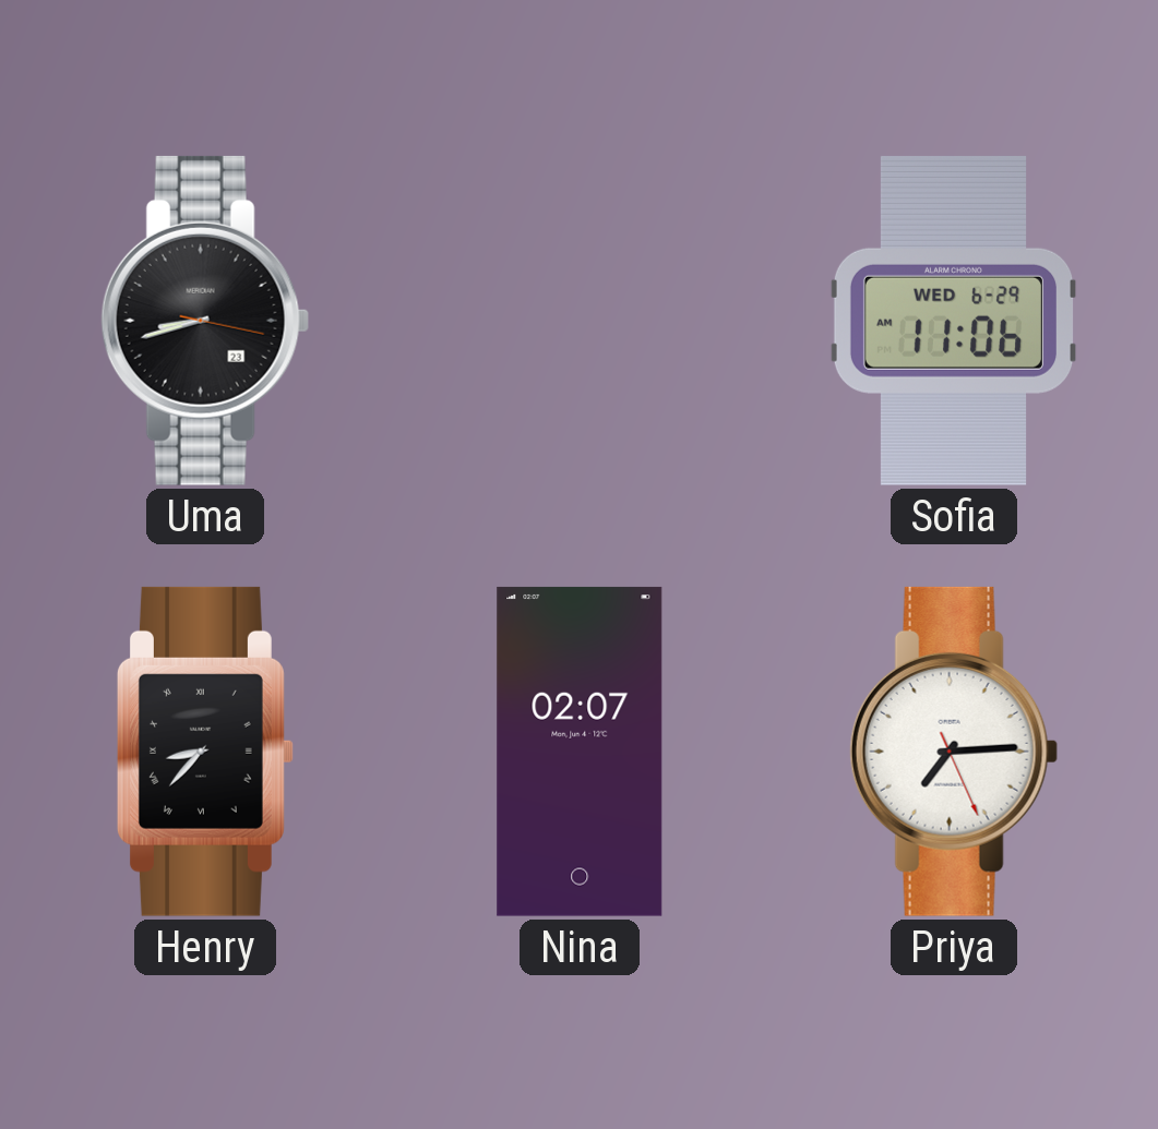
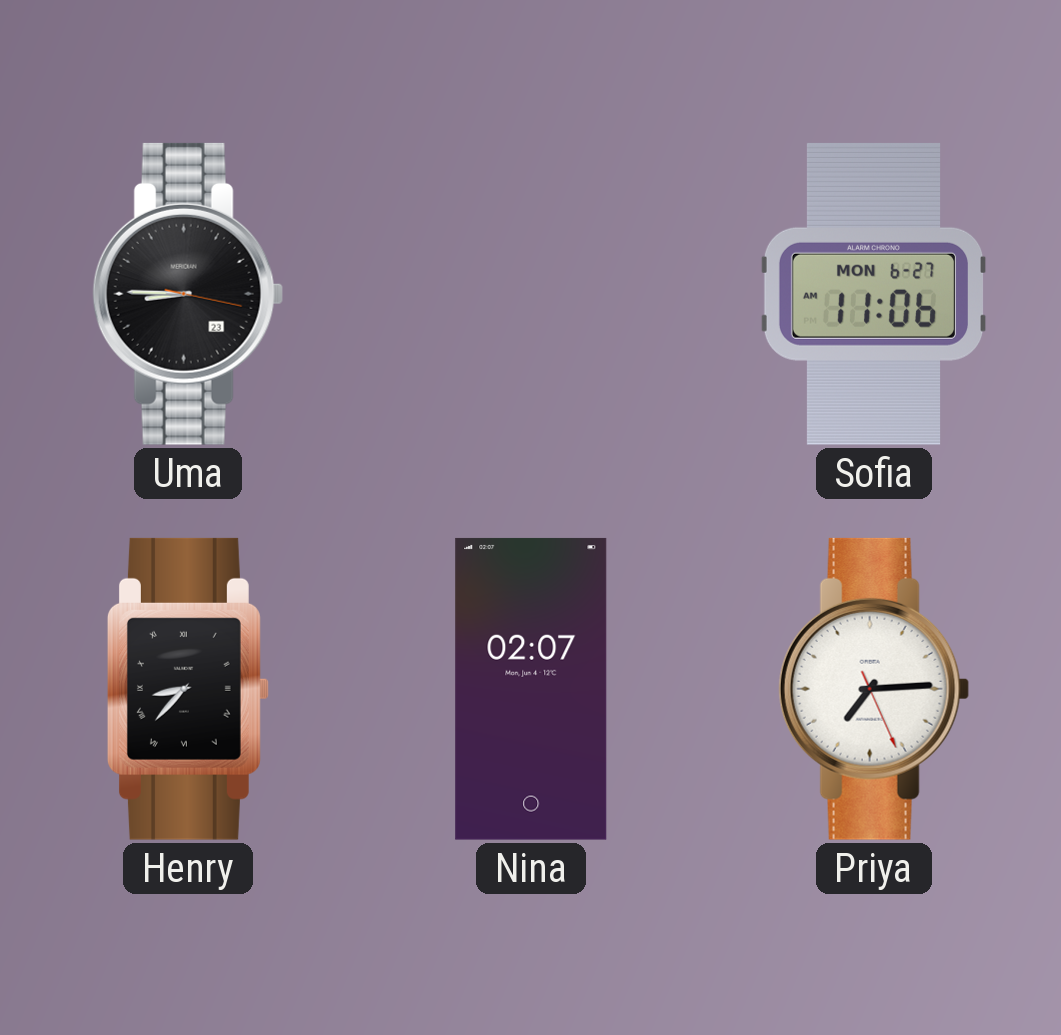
Uma: 8:42 -> 8:45 (188, 294)
Sofia date: WED 6-29 -> MON 6-27 (874, 294)
